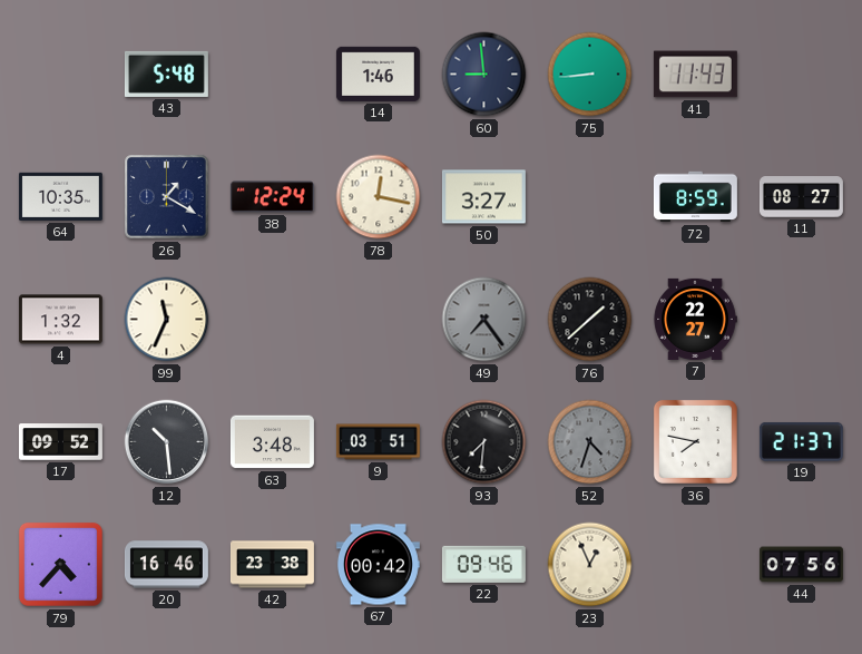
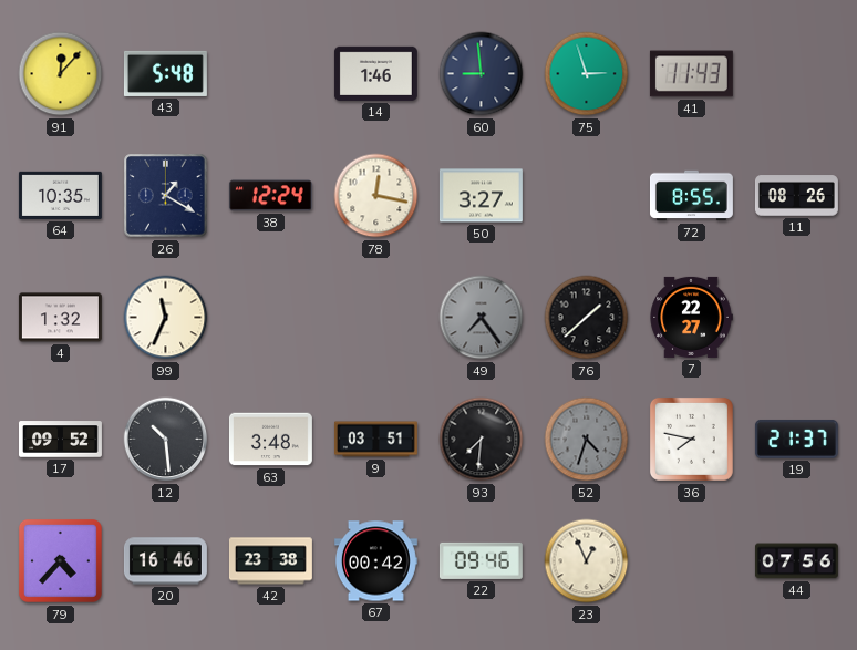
91: none -> 12:07 (61, 74)
75: 8:44 -> 2:57 (587, 74)
72: 8:59 -> 8:55 (691, 196)
11: 08:27 -> 08:26 (796, 196)
